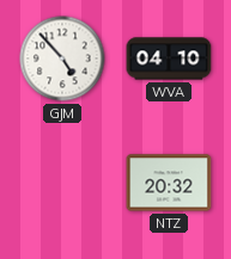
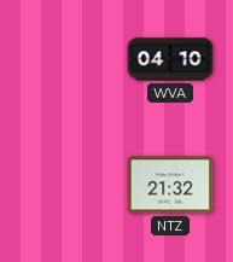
GJM: 4:53 -> none (62, 58)
NTZ: 20:32 -> 21:32 (170, 185)
